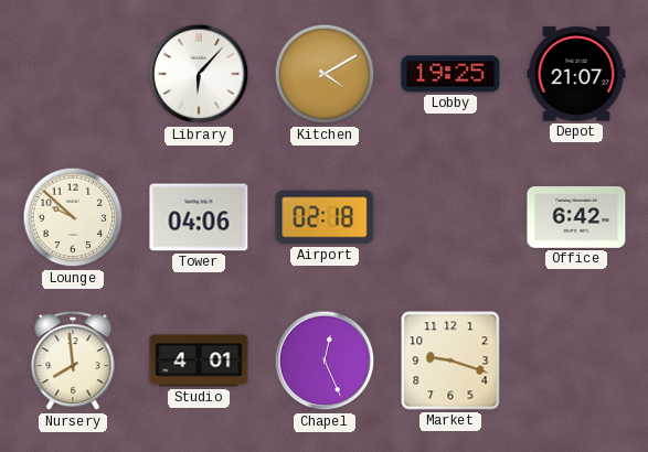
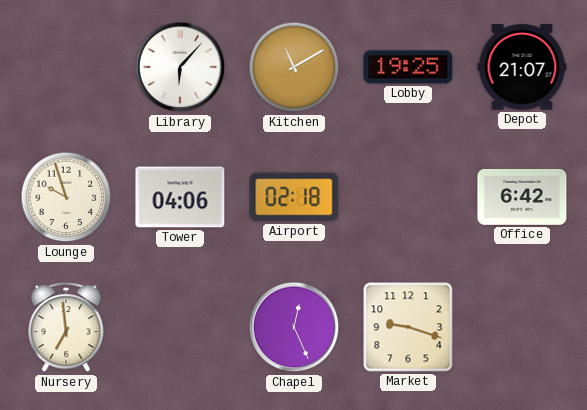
Kitchen: 4:10 -> 11:10 (294, 67)
Lounge: 9:52 -> 9:57 (66, 197)
Nursery: 7:59 -> 6:59 (66, 328)
Studio: 4:01 -> none (199, 360)
